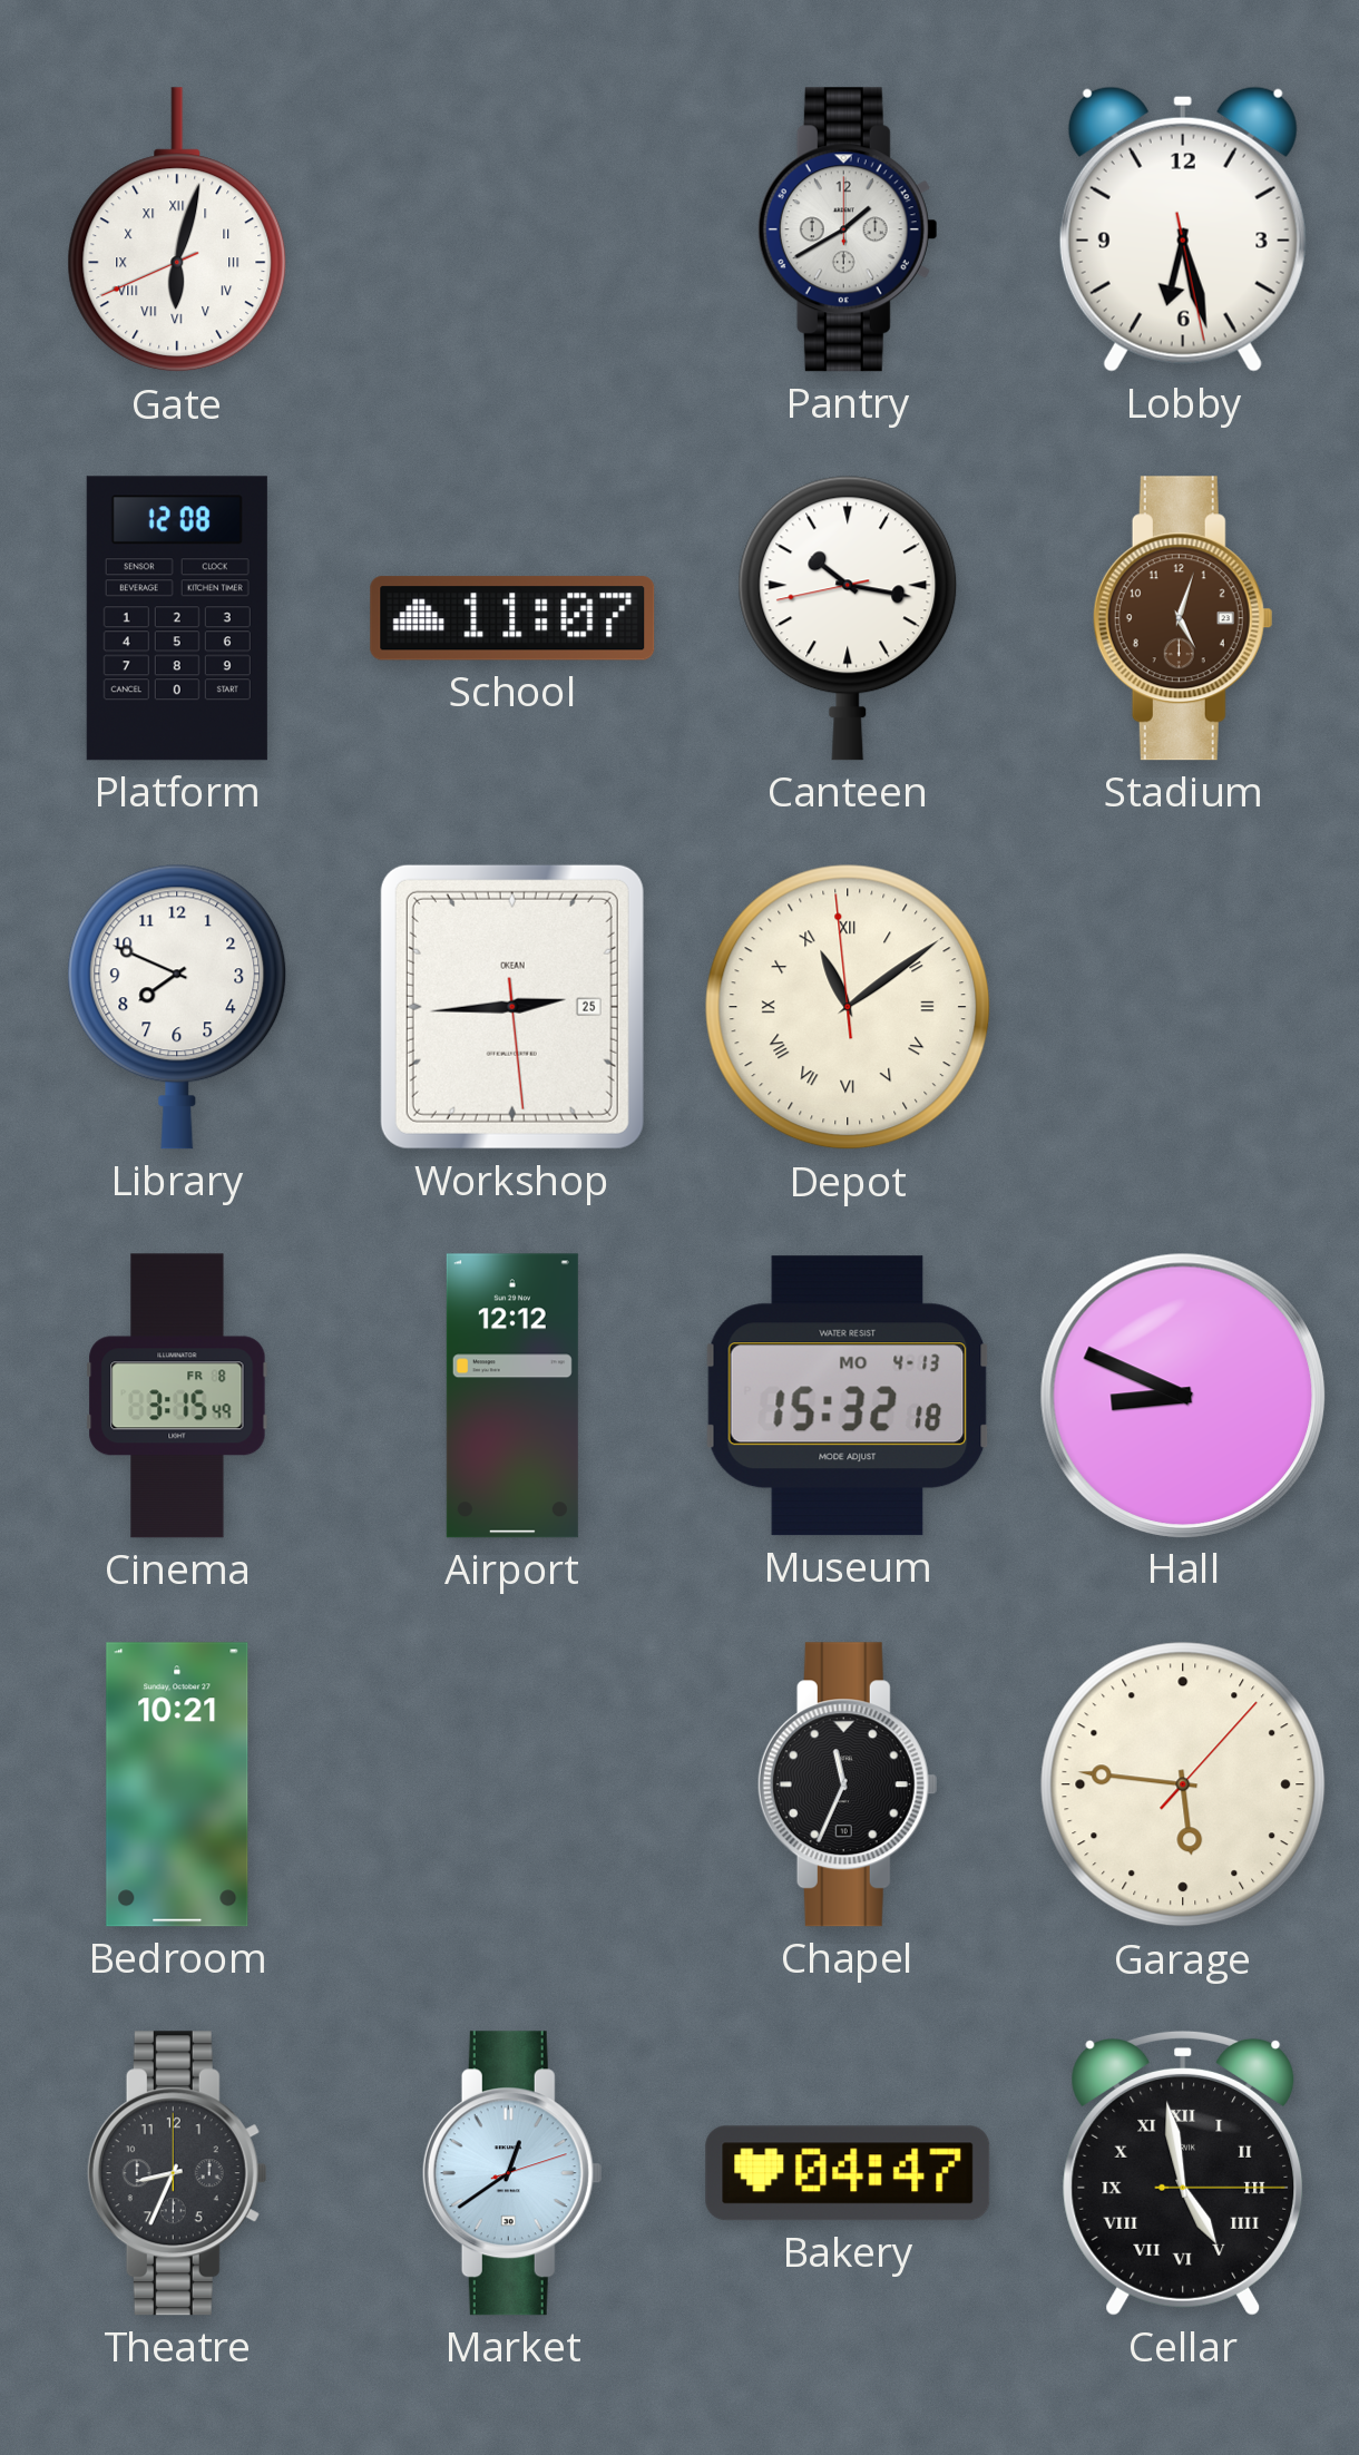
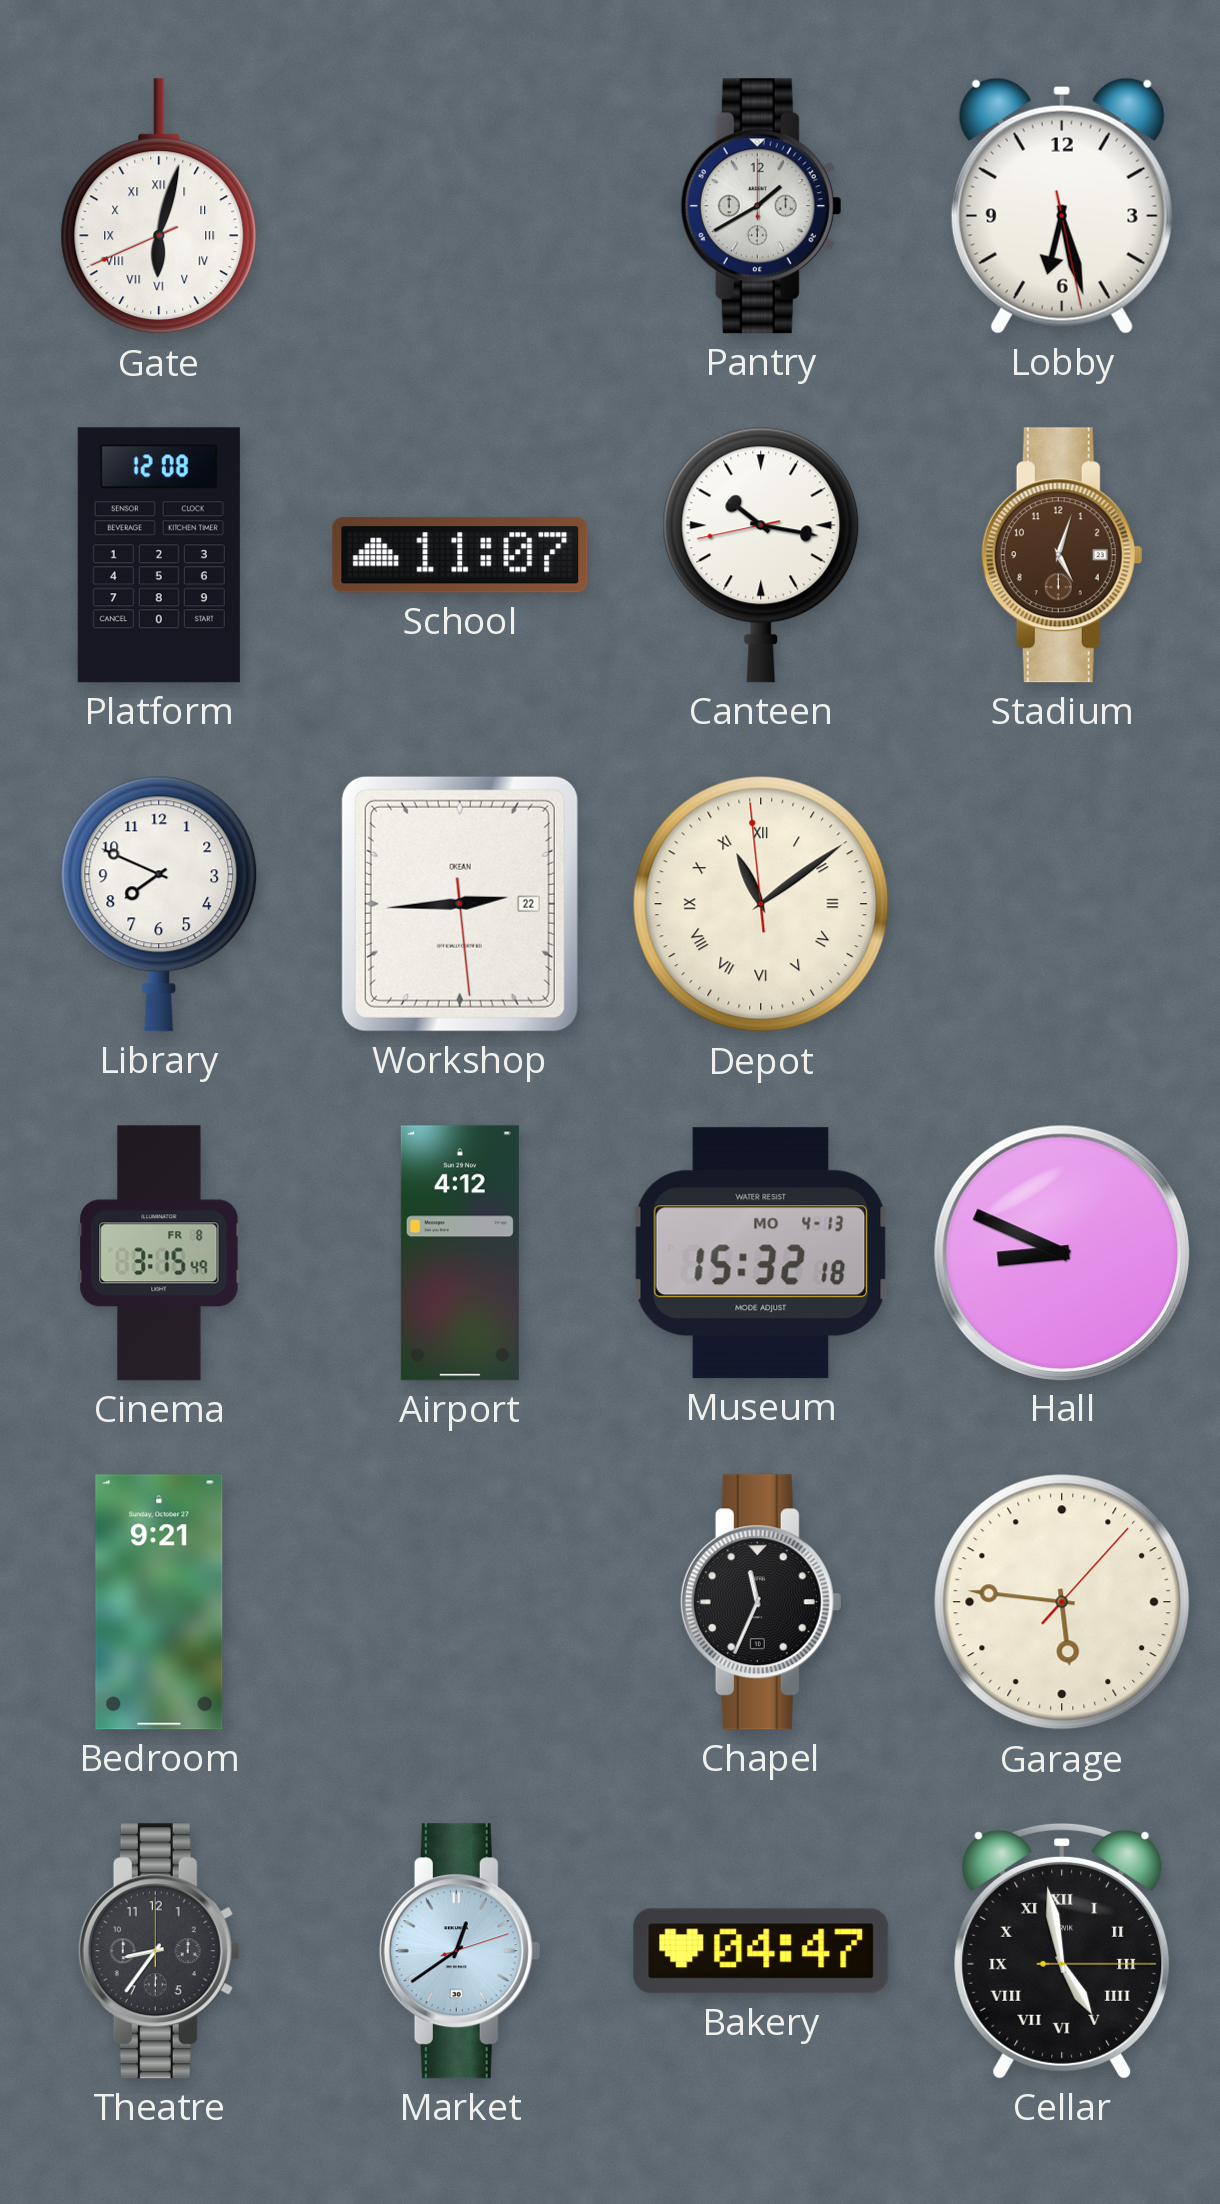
Workshop date: 25 -> 22 (460, 904)
Airport: 12:12 -> 4:12 (460, 1253)
Bedroom: 10:21 -> 9:21 (159, 1602)
Theatre: 8:34 -> 8:36 (159, 1951)
